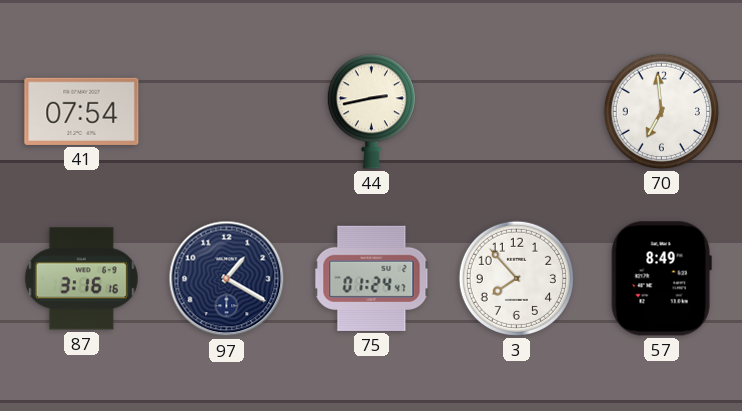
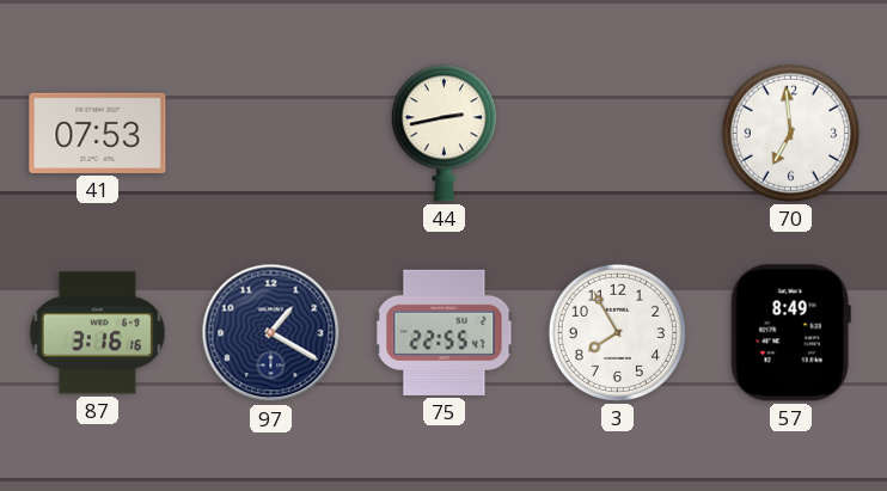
41: 07:54 -> 07:53 (98, 133)
75: 01:24 -> 22:55 (445, 332)
3: 7:53 -> 7:55 (617, 332)
